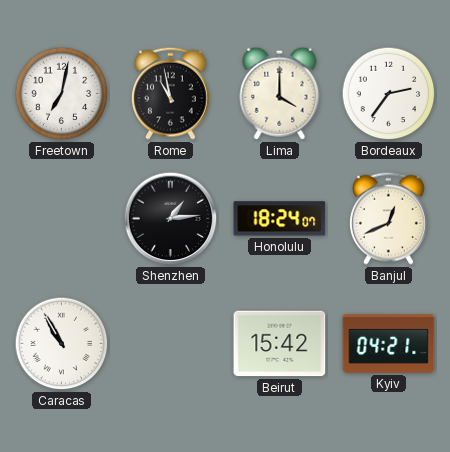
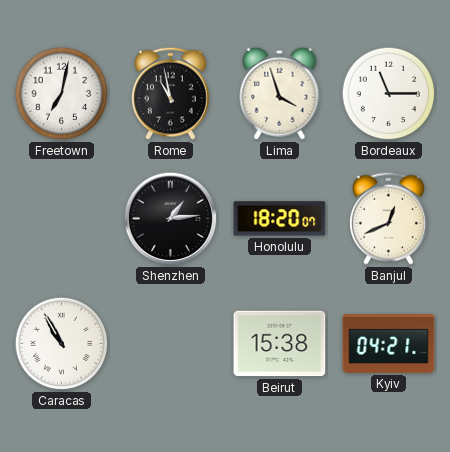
Lima: 4:00 -> 3:57 (280, 93)
Bordeaux: 2:36 -> 11:15 (389, 94)
Honolulu: 18:24 -> 18:20 (280, 219)
Beirut: 15:42 -> 15:38 (280, 344)
